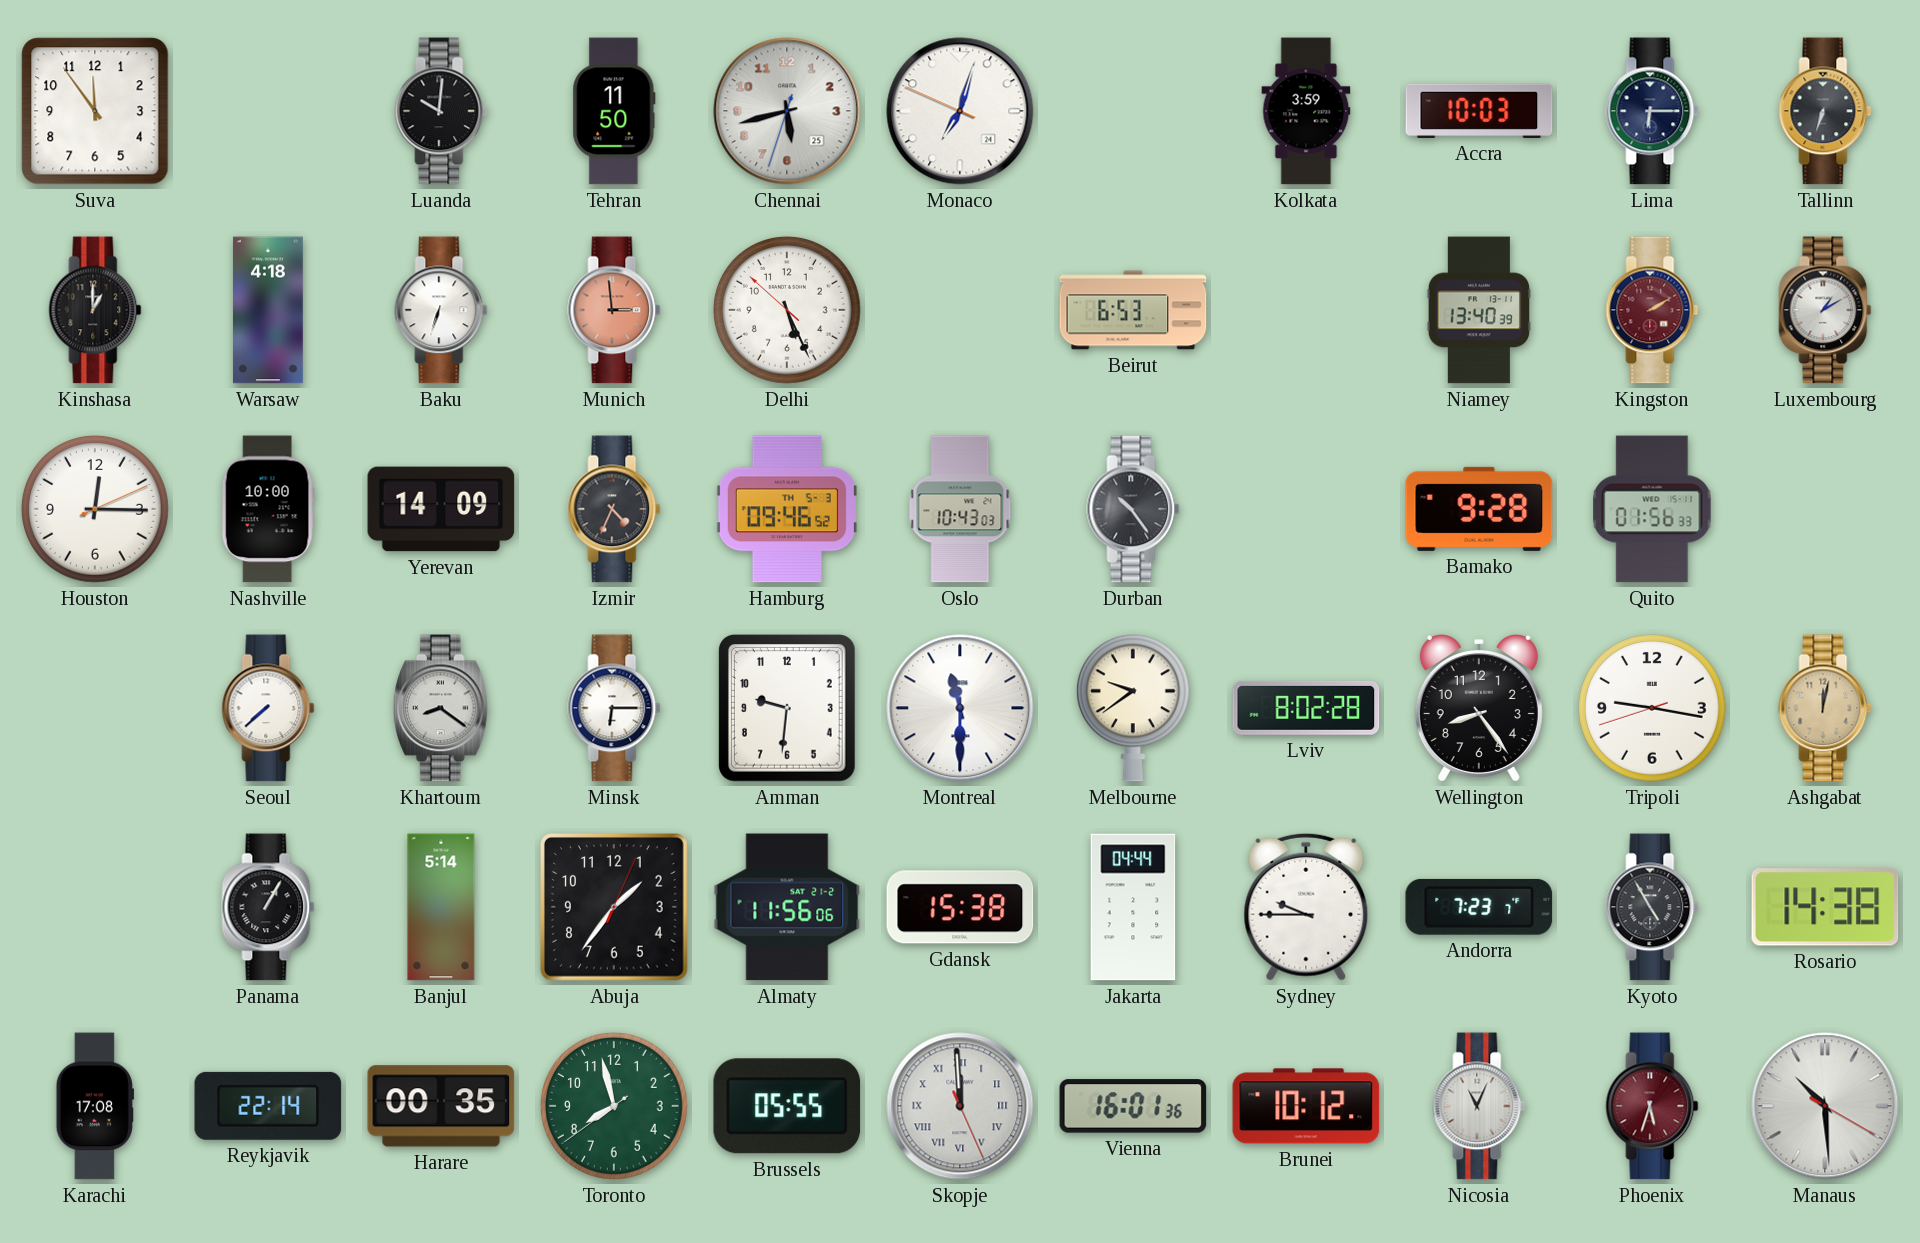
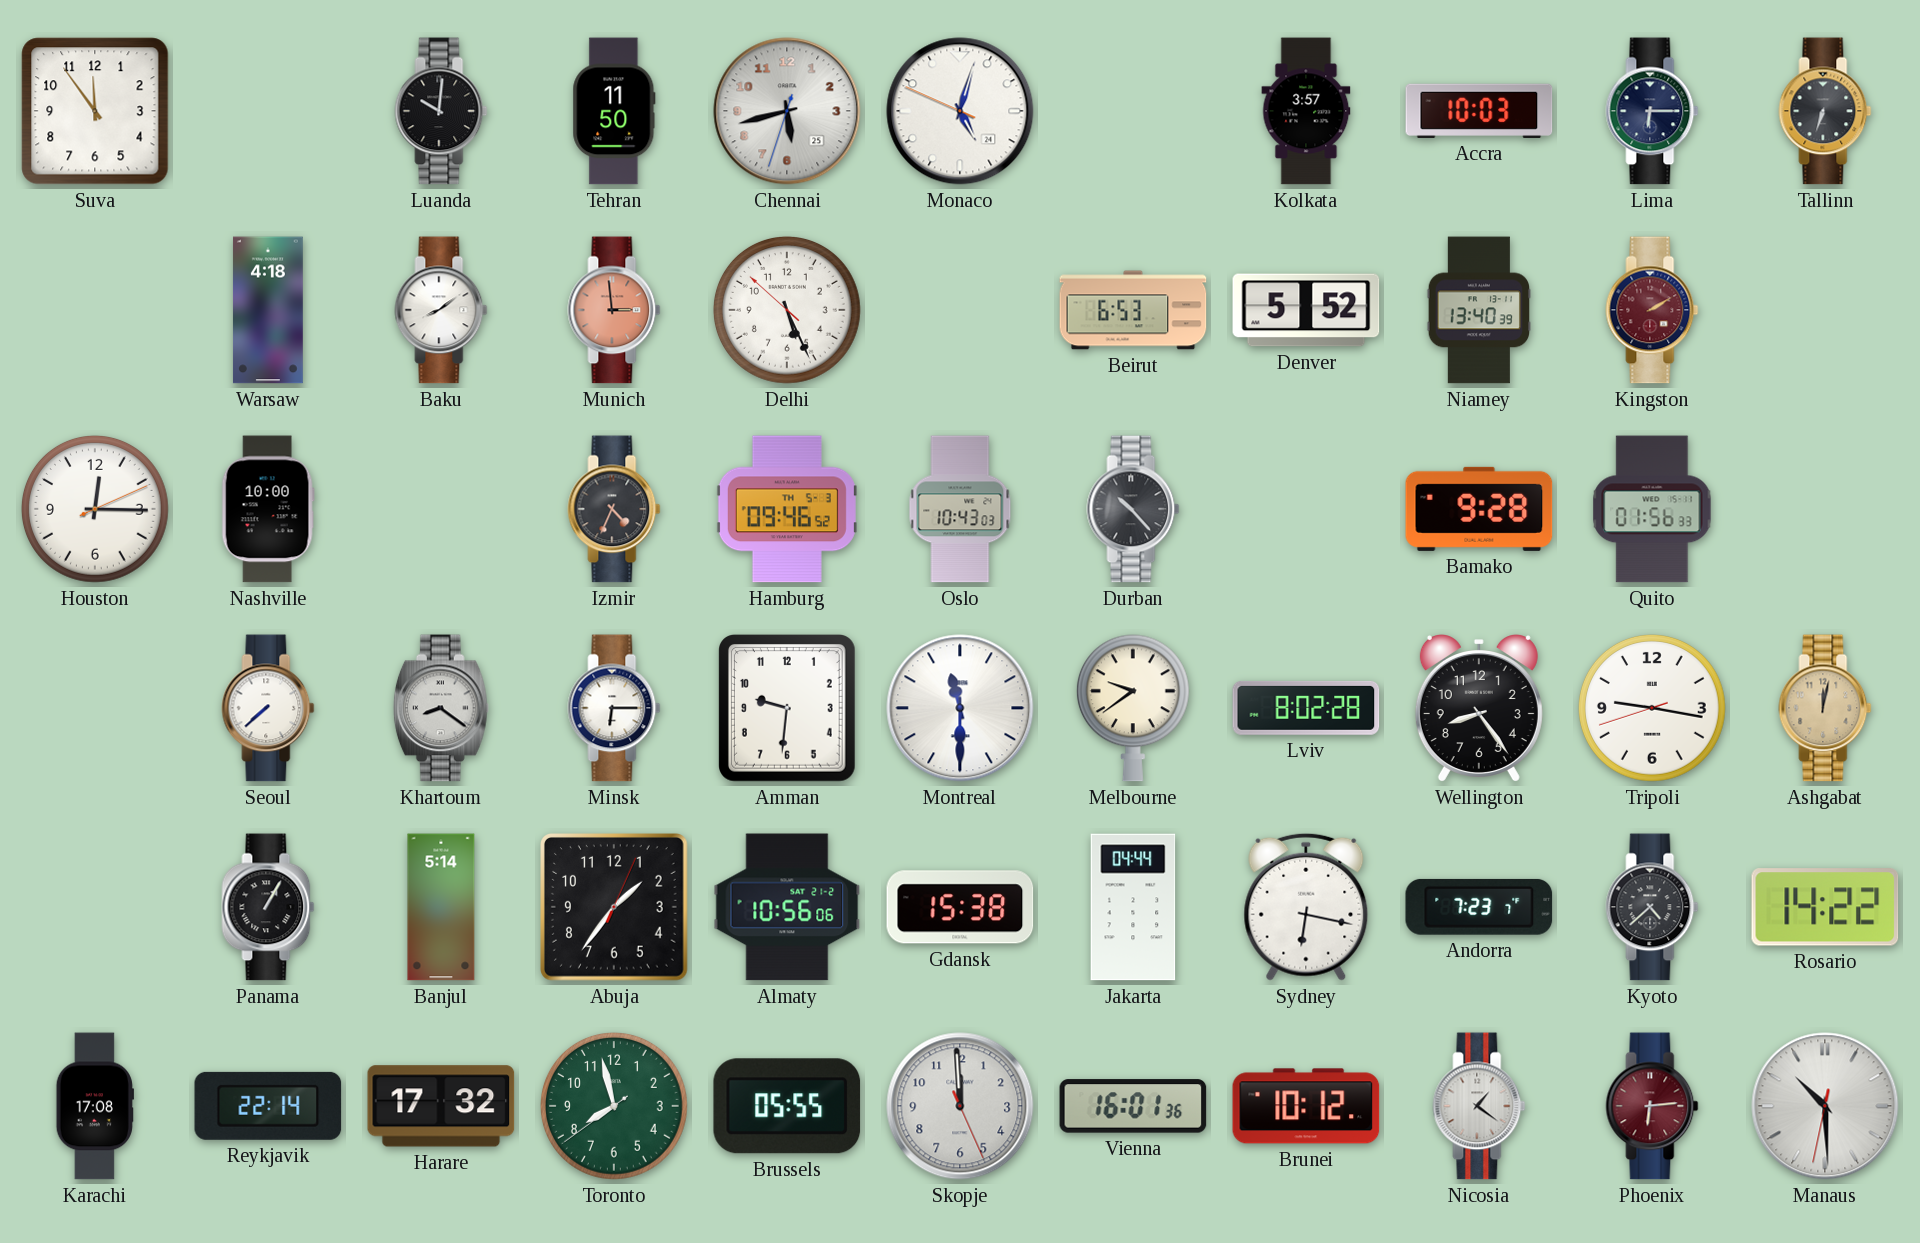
Monaco: 7:02 -> 5:02 (960, 111)
Kolkata: 3:59 -> 3:57 (1306, 111)
Kinshasa: 1:00 -> none (95, 310)
Baku: 6:33 -> 8:09 (441, 310)
Denver: none -> 5:52 (1306, 310)
Luxembourg: 1:10 -> none (1825, 310)
Yerevan: 14:09 -> none (441, 509)
Durban: 10:24 -> 10:23 (1133, 509)
Almaty: 11:56 -> 10:56 (787, 907)
Sydney: 9:45 -> 6:17 (1306, 907)
Kyoto: 4:55 -> 4:38 (1652, 907)
Rosario: 14:38 -> 14:22 (1825, 907)
Harare: 00:35 -> 17:32 (441, 1106)
Skopje numerals: Roman -> Arabic (960, 1106)
Nicosia: 11:04 -> 1:21 (1479, 1106)
Phoenix: 5:33 -> 6:14 (1652, 1106)
Manaus: 10:29:20 -> 10:29:32 (1825, 1106)
